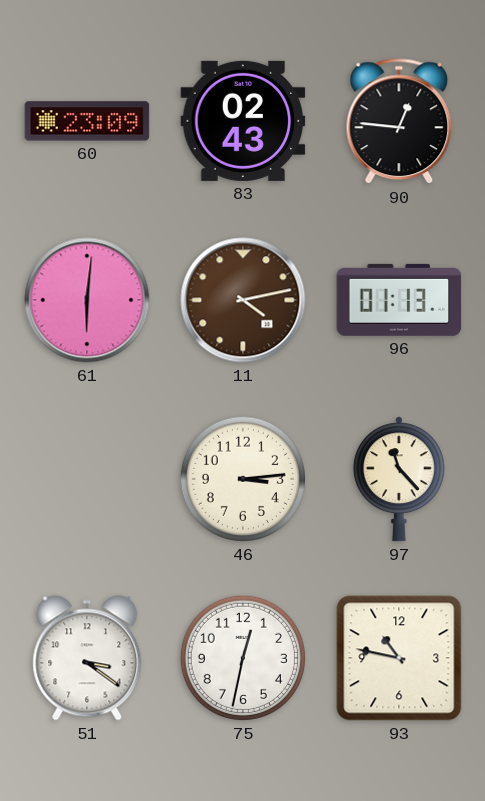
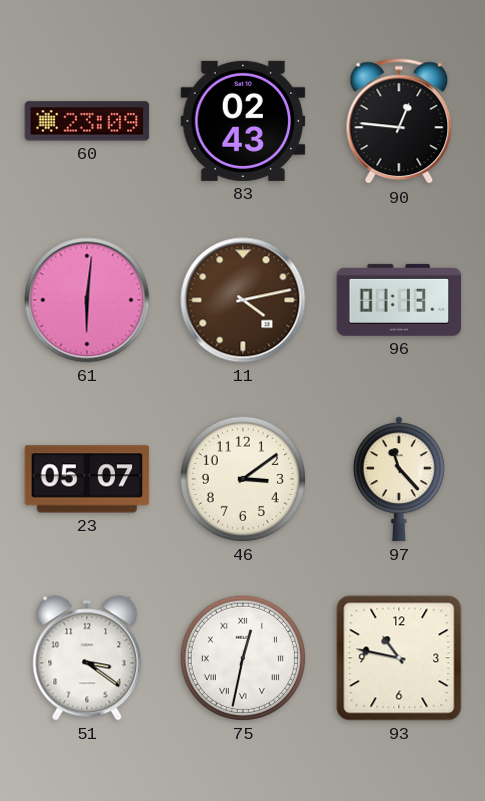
23: none -> 05:07 (87, 479)
46: 3:14 -> 3:09 (243, 479)
75 numerals: Arabic -> Roman (243, 658)
